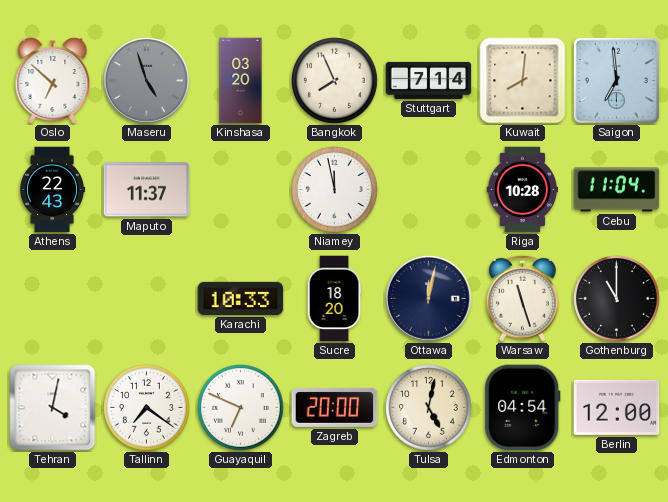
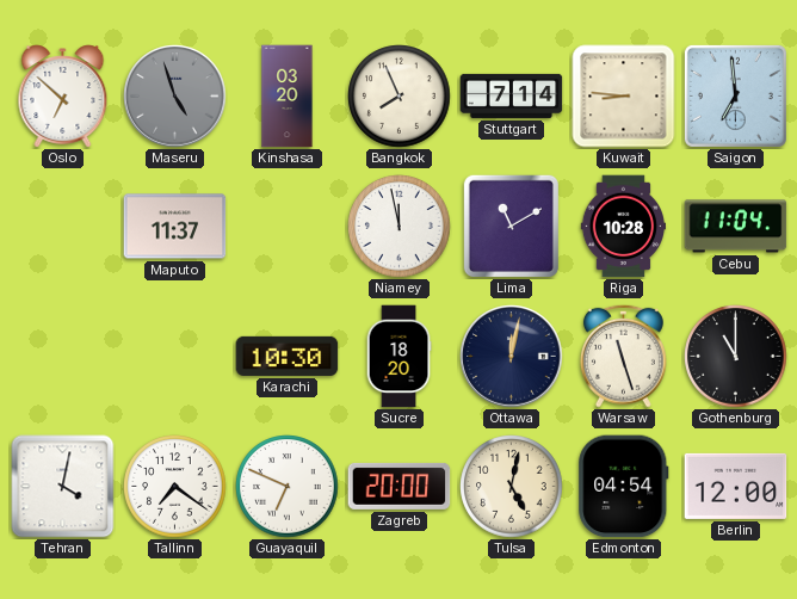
Kuwait: 8:01 -> 8:46 (624, 97)
Athens: 22:43 -> none (53, 190)
Lima: none -> 11:10 (511, 226)
Karachi: 10:33 -> 10:30 (288, 356)
